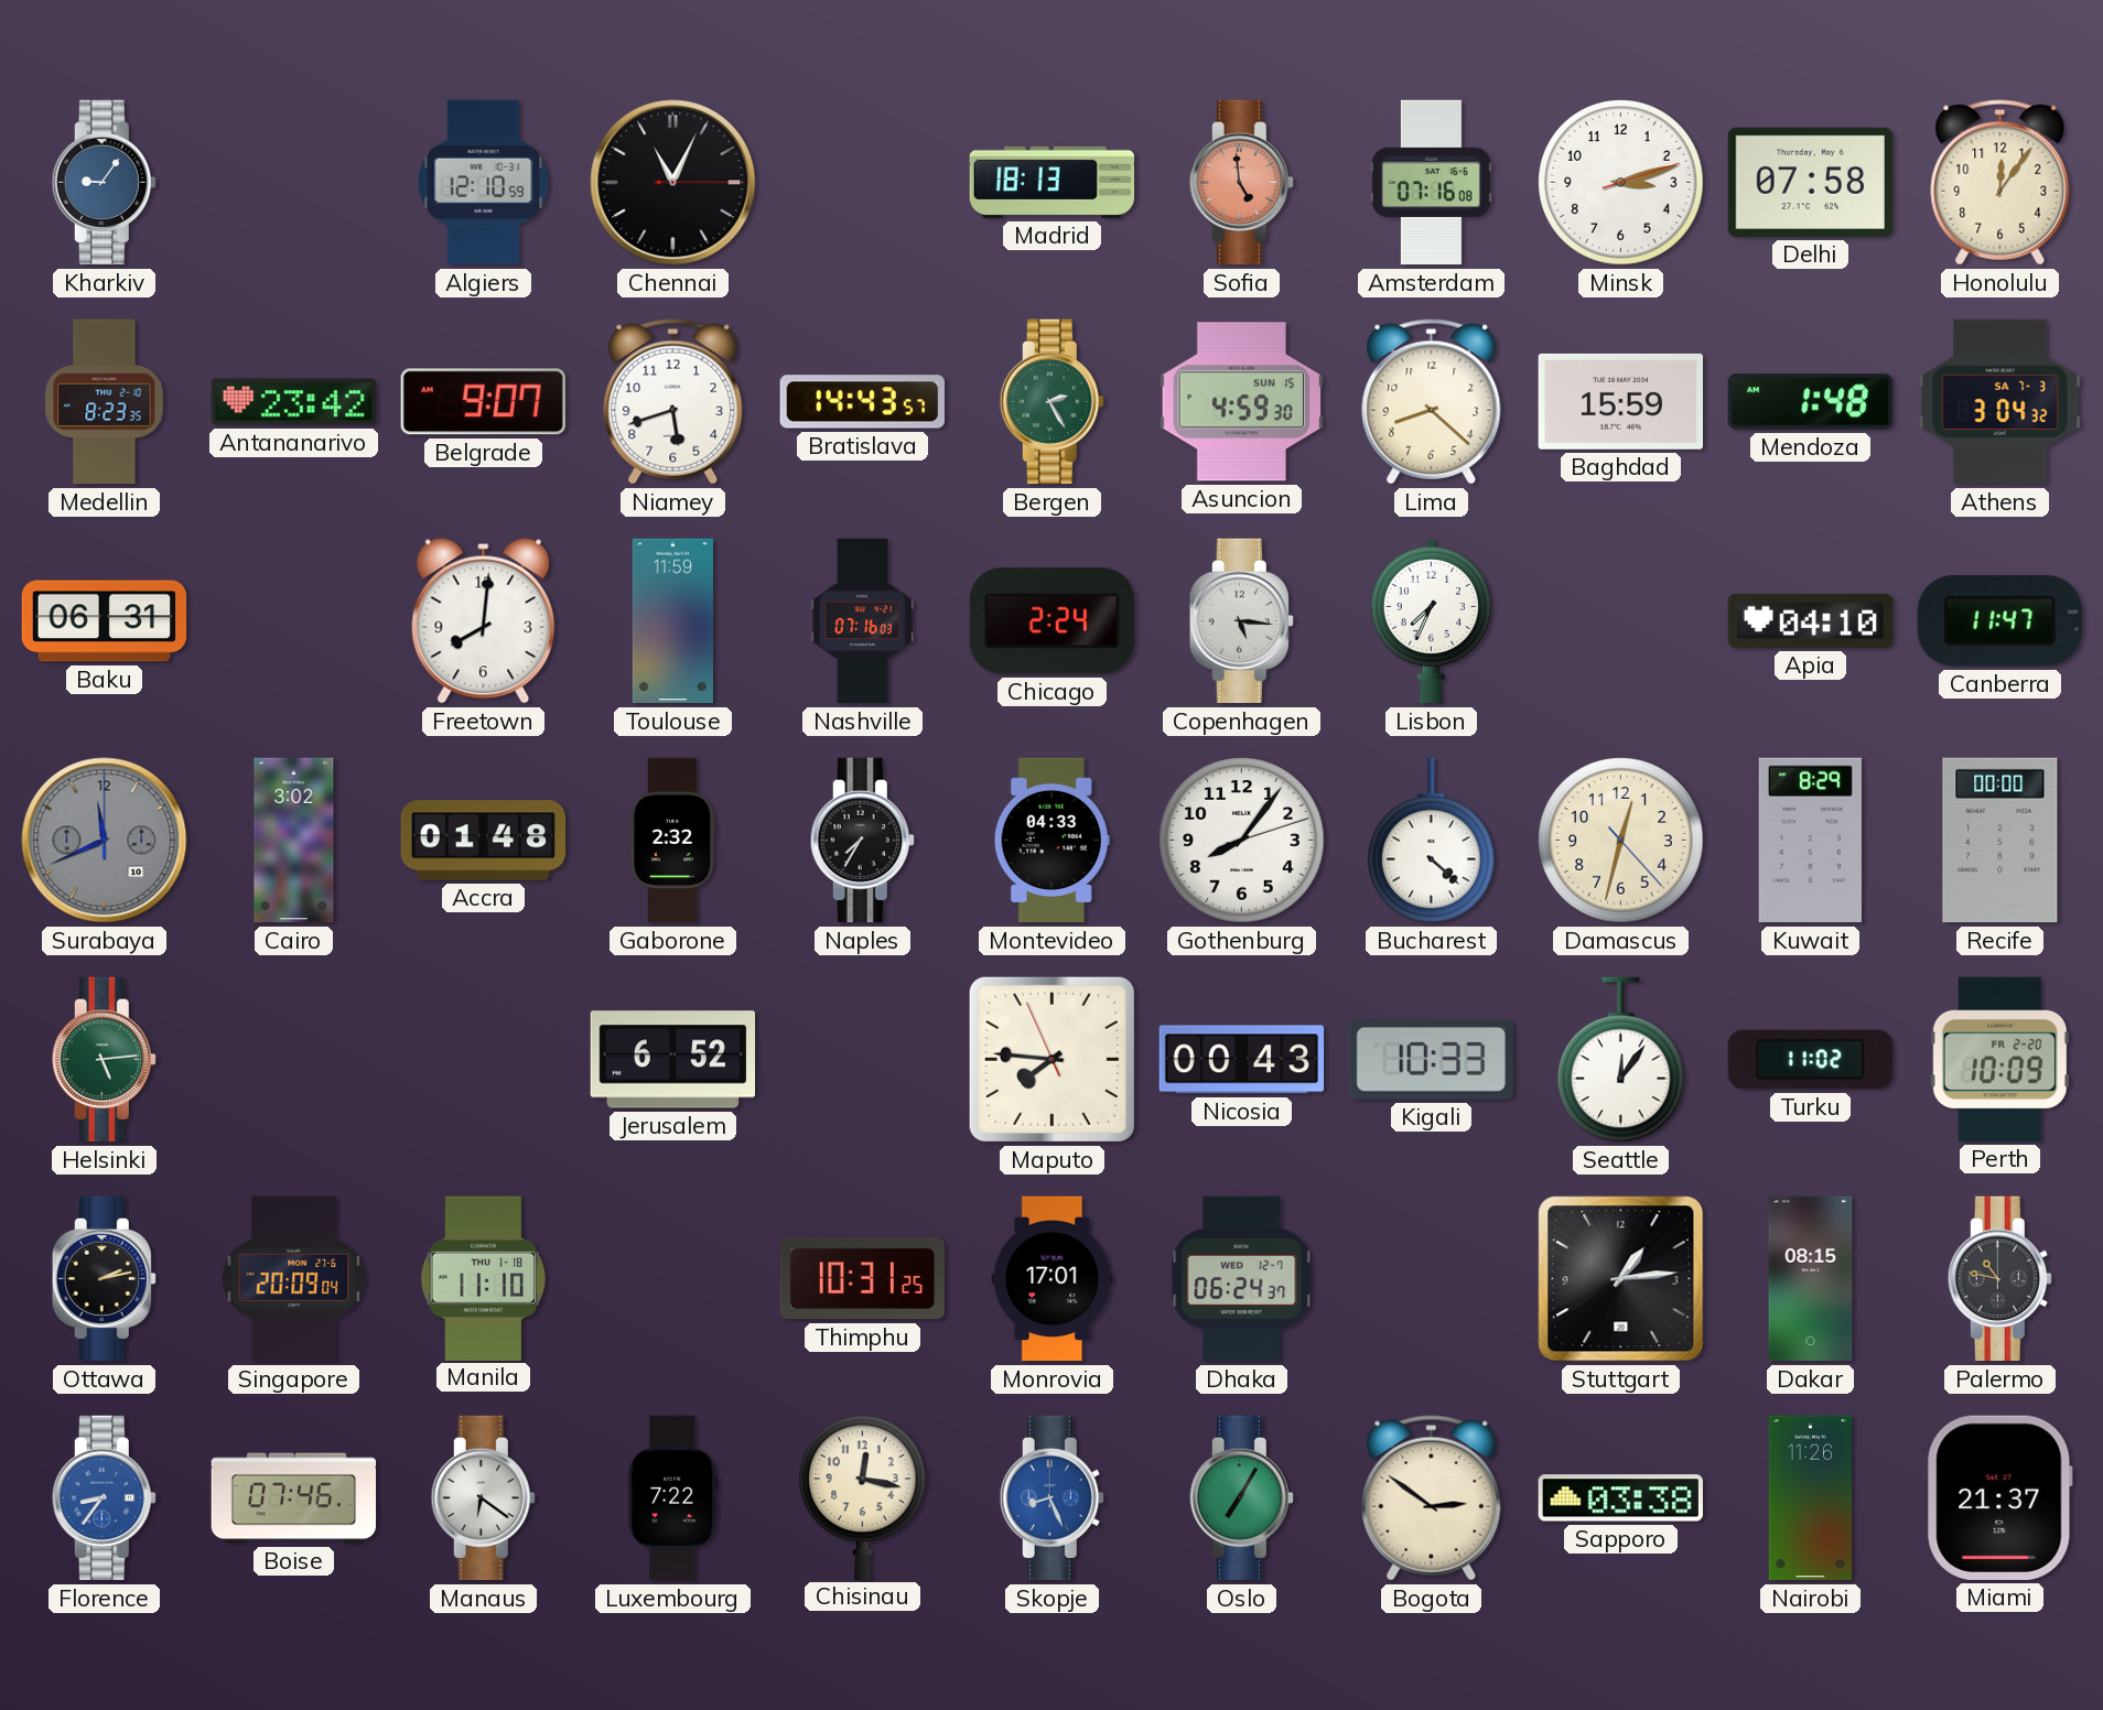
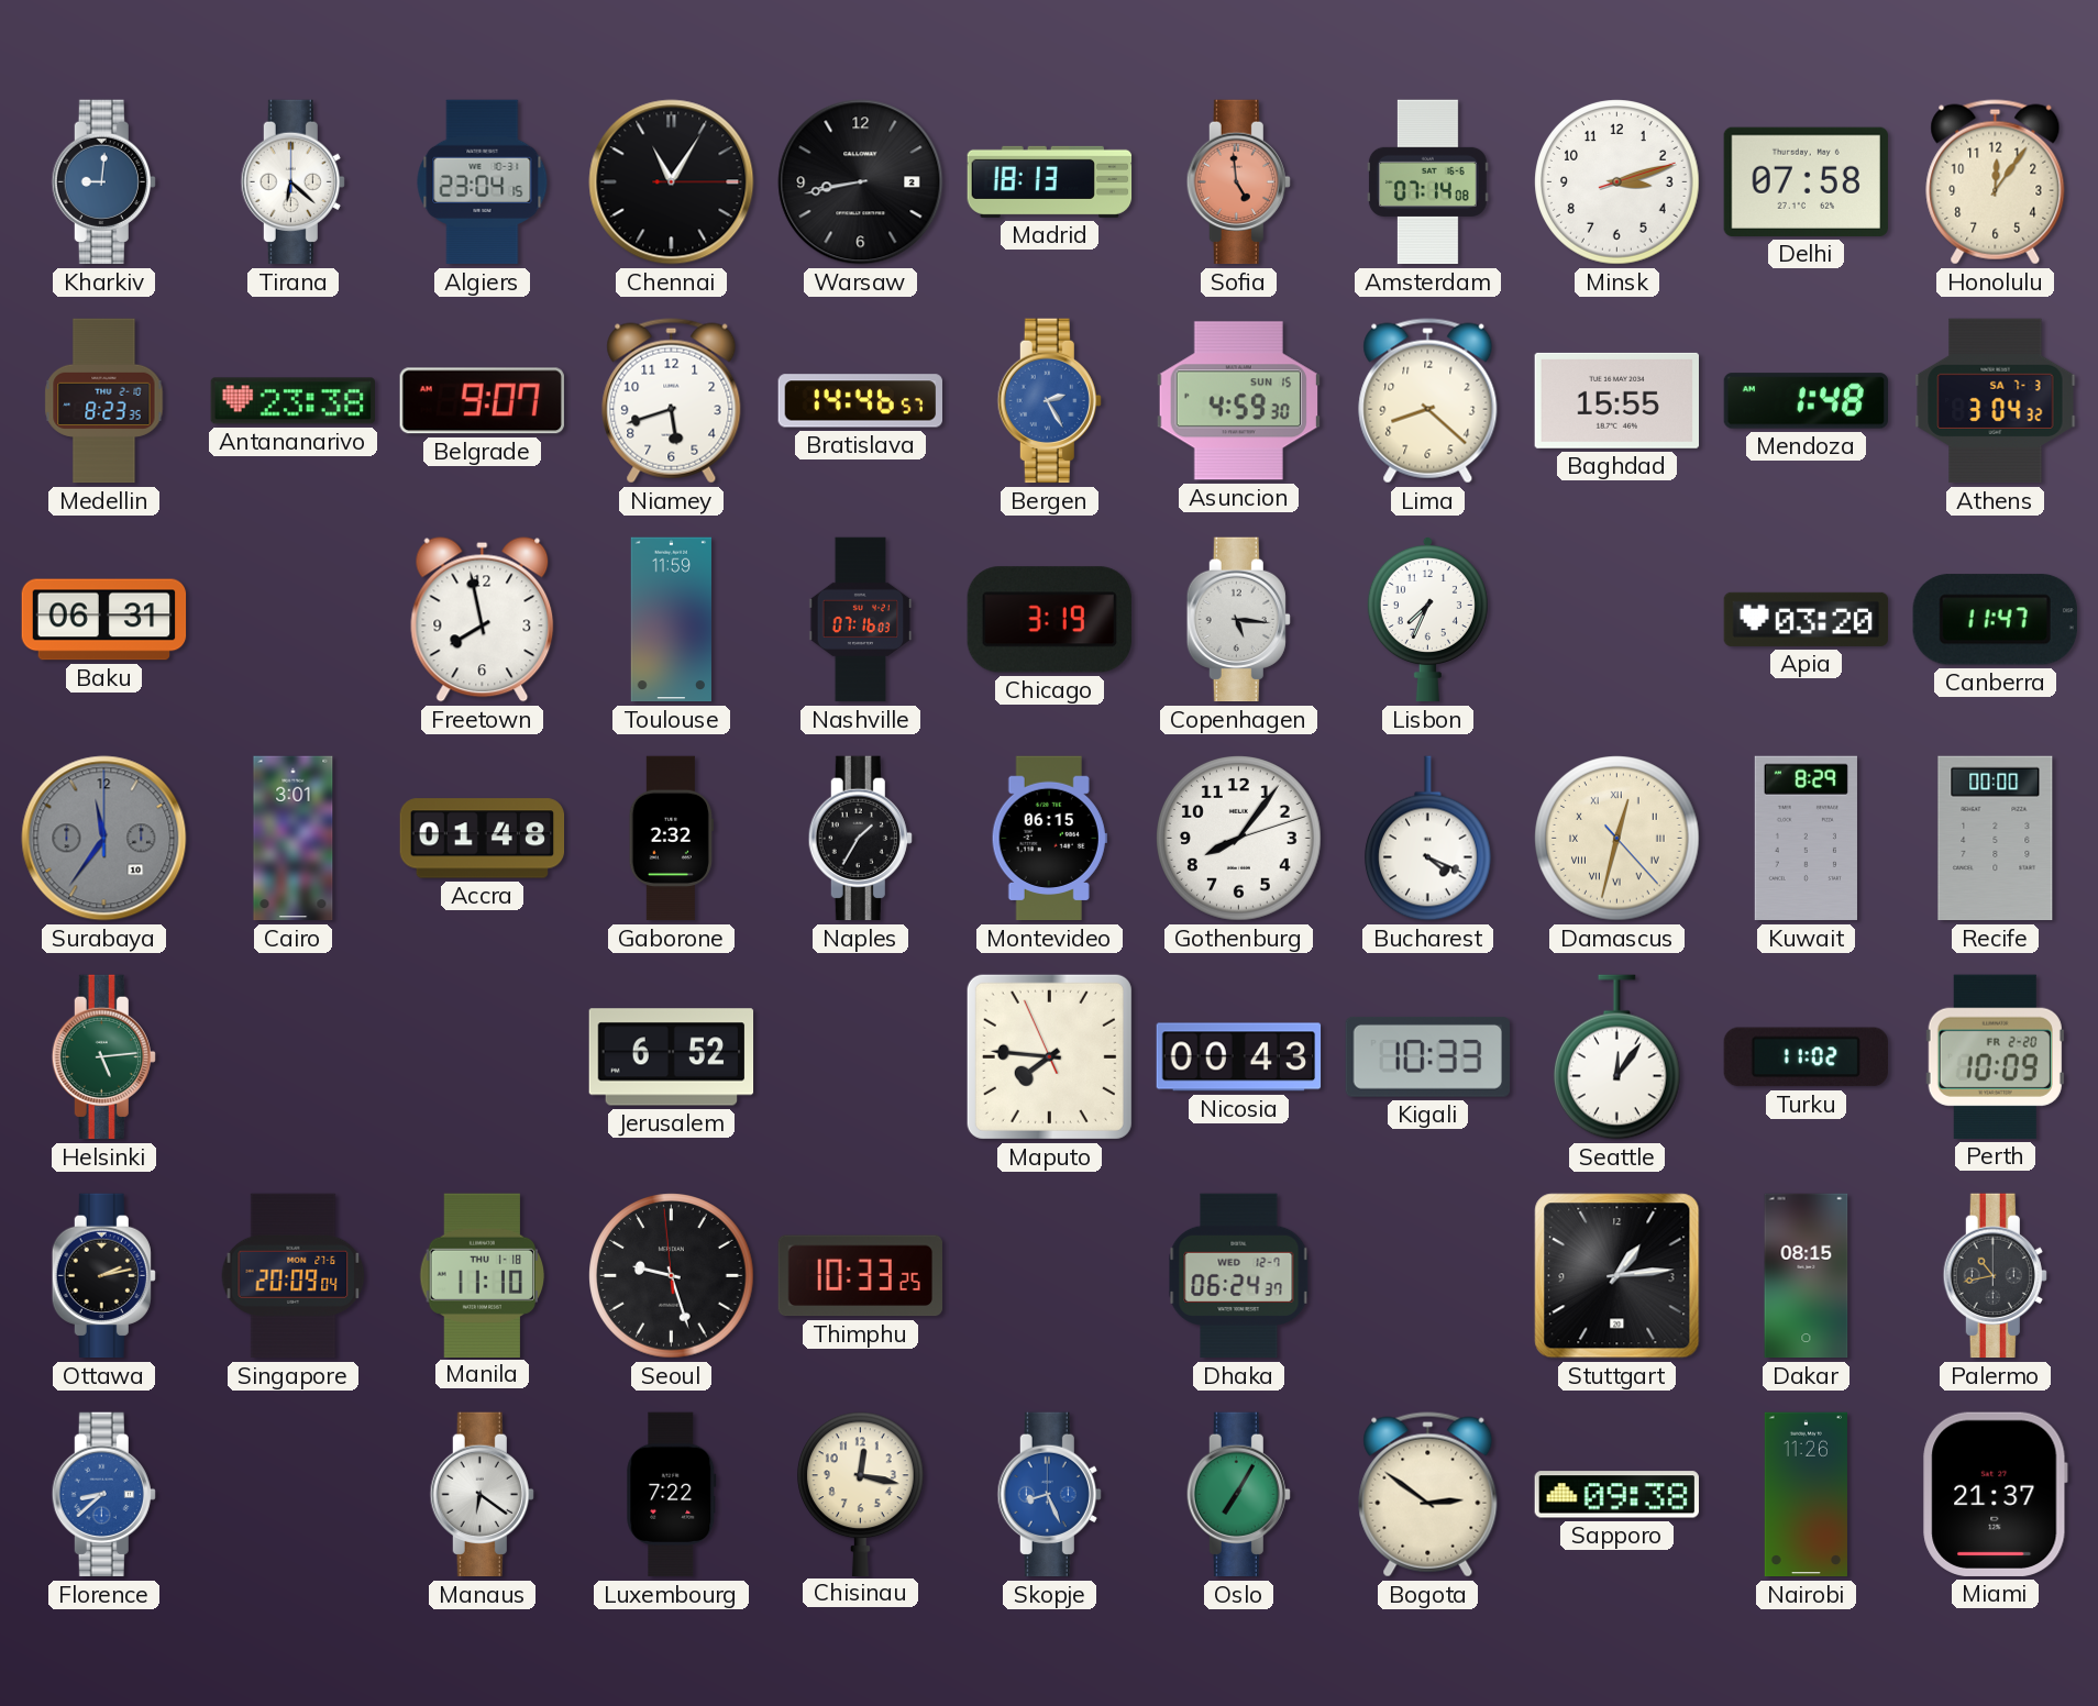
Kharkiv: 9:06 -> 9:01 (103, 182)
Tirana: none -> 6:22 (292, 182)
Algiers: 12:10 -> 23:04 (483, 182)
Chennai: 11:04 -> 11:05 (672, 182)
Warsaw: none -> 8:43 (861, 182)
Amsterdam: 07:16 -> 07:14 (1427, 182)
Antananarivo: 23:42 -> 23:38 (292, 401)
Bratislava: 14:43 -> 14:46 (860, 401)
Bergen dial: green -> blue (1049, 401)
Baghdad: 15:59 -> 15:55 (1616, 400)
Freetown: 8:01 -> 7:58 (483, 620)
Chicago: 2:24 -> 3:19 (1049, 620)
Apia: 04:10 -> 03:20 (1807, 619)
Surabaya: 11:41 -> 11:36 (104, 839)
Cairo: 3:02 -> 3:01 (294, 839)
Naples: 7:35 -> 1:35 (860, 839)
Montevideo: 04:33 -> 06:15 (1049, 839)
Bucharest: 4:22 -> 4:19 (1427, 839)
Damascus numerals: Arabic -> Roman (1617, 839)
Seoul: none -> 9:26 (672, 1276)
Thimphu: 10:31 -> 10:33 (860, 1276)
Monrovia: 17:01 -> none (1053, 1279)
Palermo: 10:47 -> 10:43 (1995, 1276)
Florence: 8:36 -> 8:38 (103, 1495)
Boise: 07:46 -> none (294, 1498)
Sapporo: 03:38 -> 09:38 (1616, 1495)
